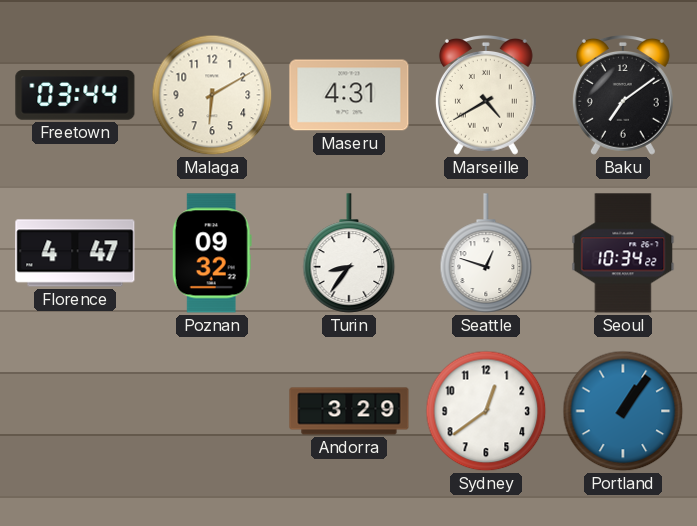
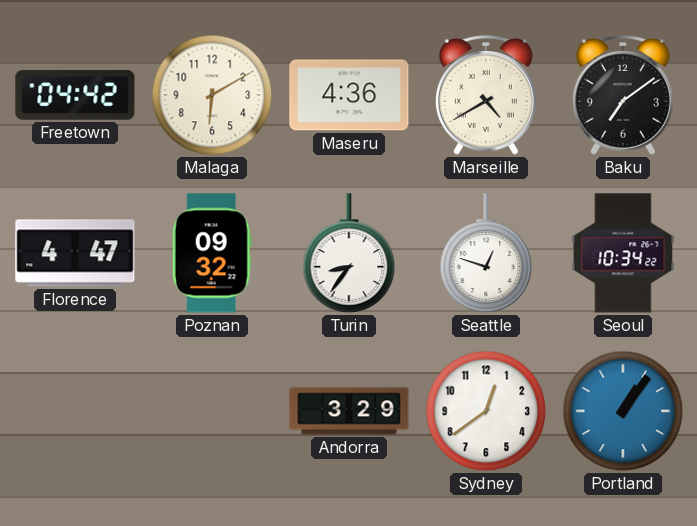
Freetown: 03:44 -> 04:42 (75, 95)
Maseru: 4:31 -> 4:36 (349, 95)
